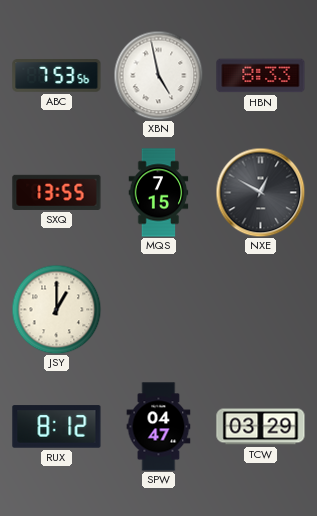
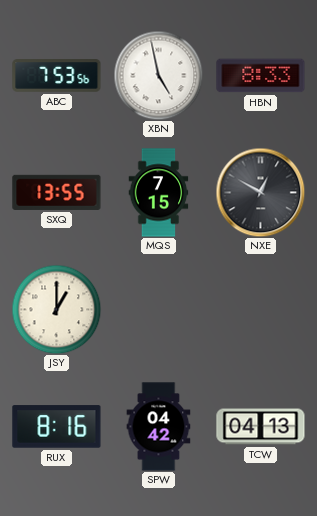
RUX: 8:12 -> 8:16 (57, 427)
SPW: 04:47 -> 04:42 (159, 427)
TCW: 03:29 -> 04:13 (261, 427)
